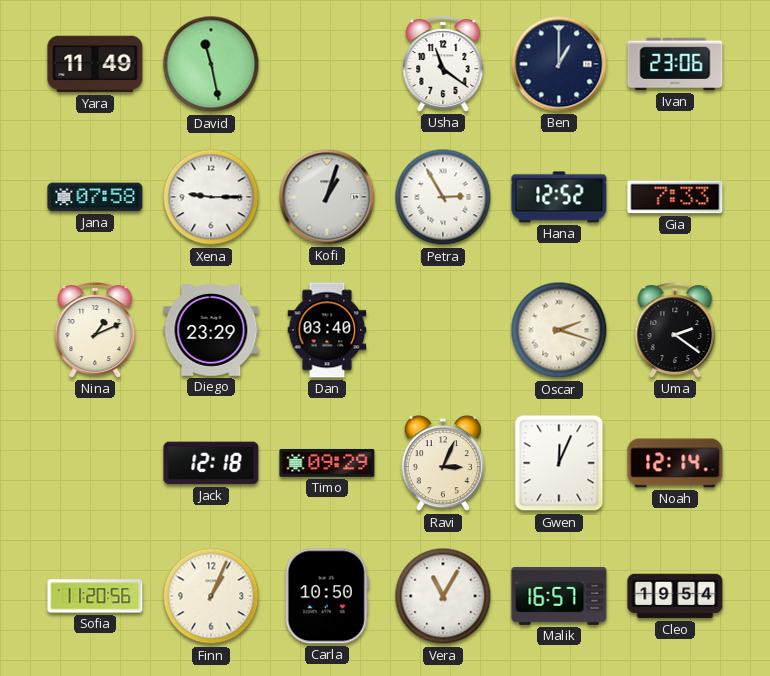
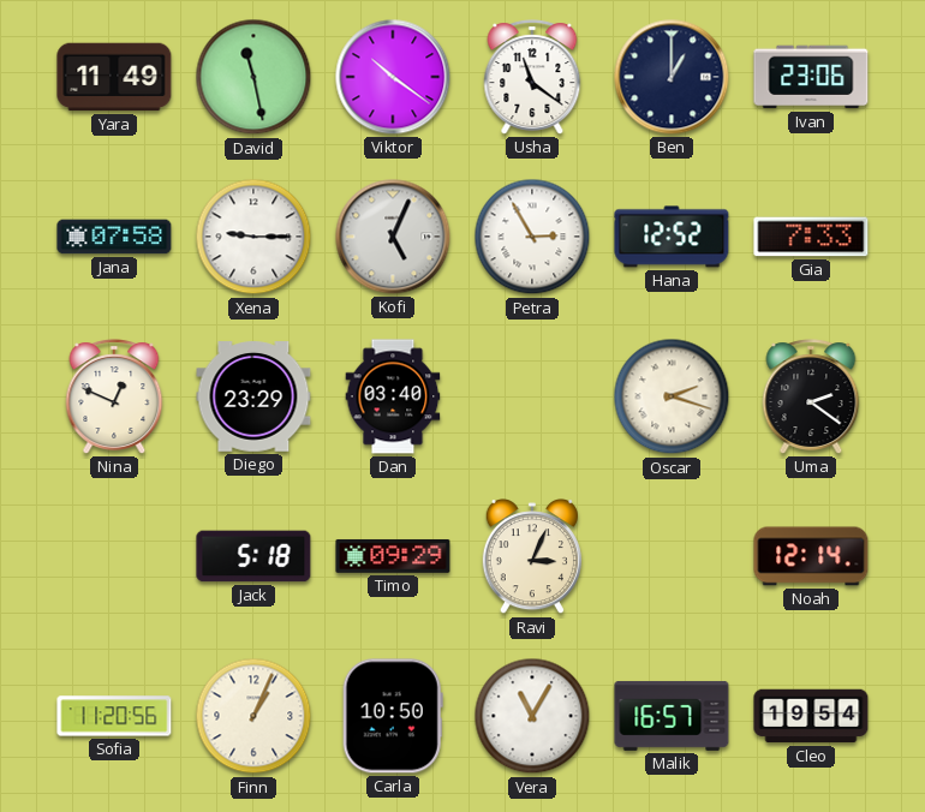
Viktor: none -> 10:21 (393, 77)
Kofi: 1:03 -> 5:04 (393, 237)
Nina: 1:11 -> 12:49 (114, 396)
Jack: 12:18 -> 5:18 (253, 556)
Gwen: 12:04 -> none (559, 463)
